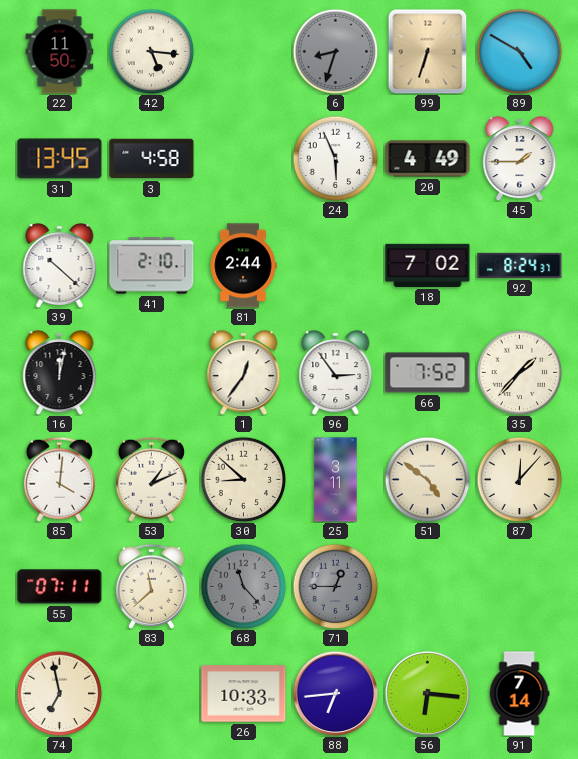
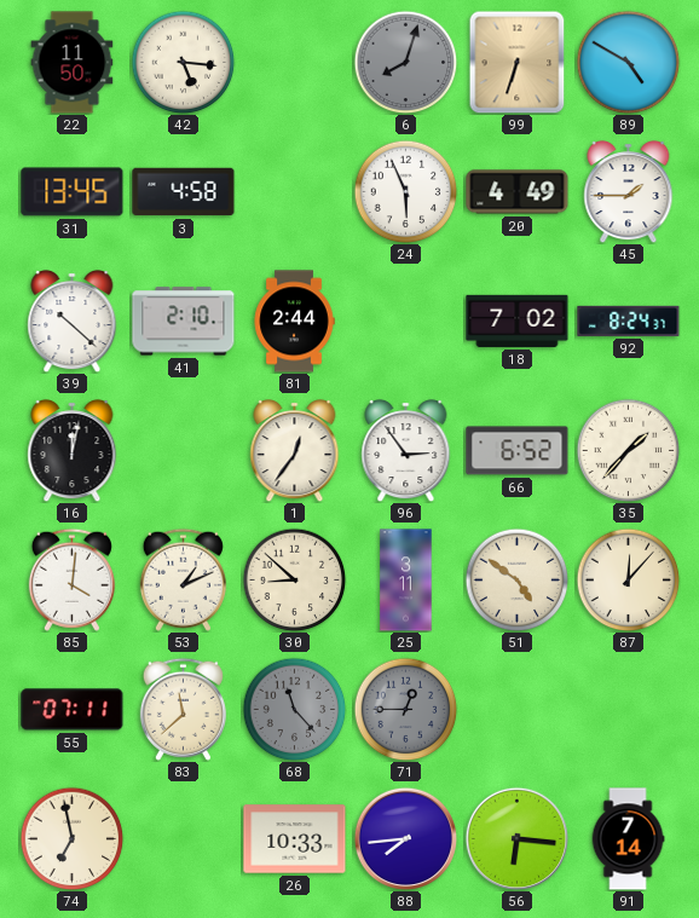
6: 8:33 -> 8:03 (405, 62)
66: 7:52 -> 6:52 (518, 451)
88: 6:44 -> 7:44 (405, 838)
